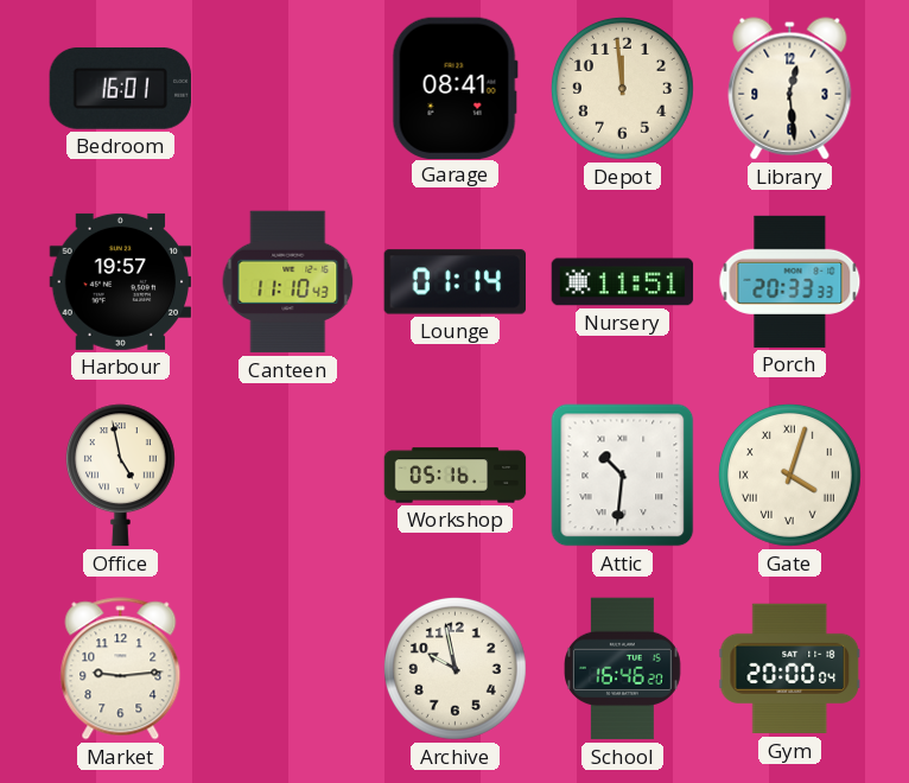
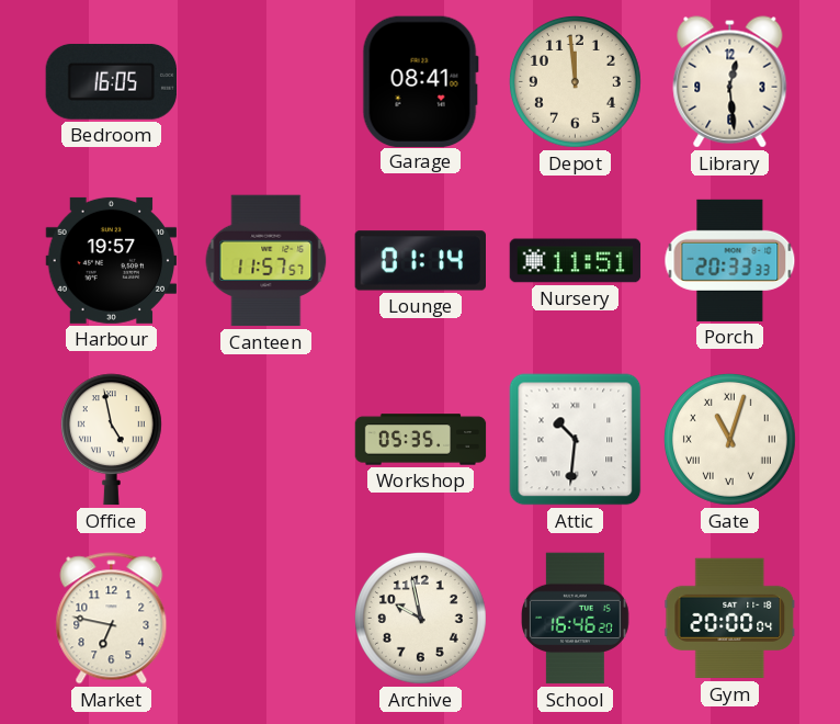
Bedroom: 16:01 -> 16:05 (111, 81)
Canteen: 11:10 -> 11:57 (266, 261)
Workshop: 05:16 -> 05:35 (421, 440)
Gate: 4:03 -> 11:03 (729, 439)
Market: 9:14 -> 6:47 (112, 619)
